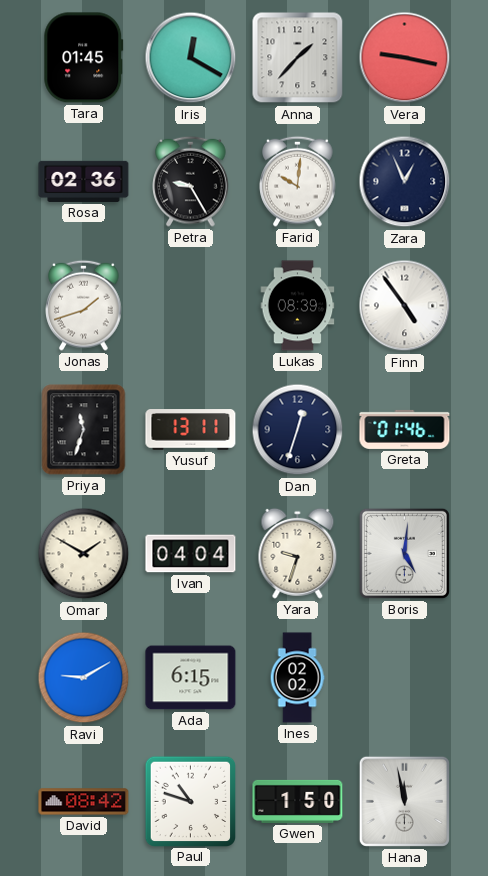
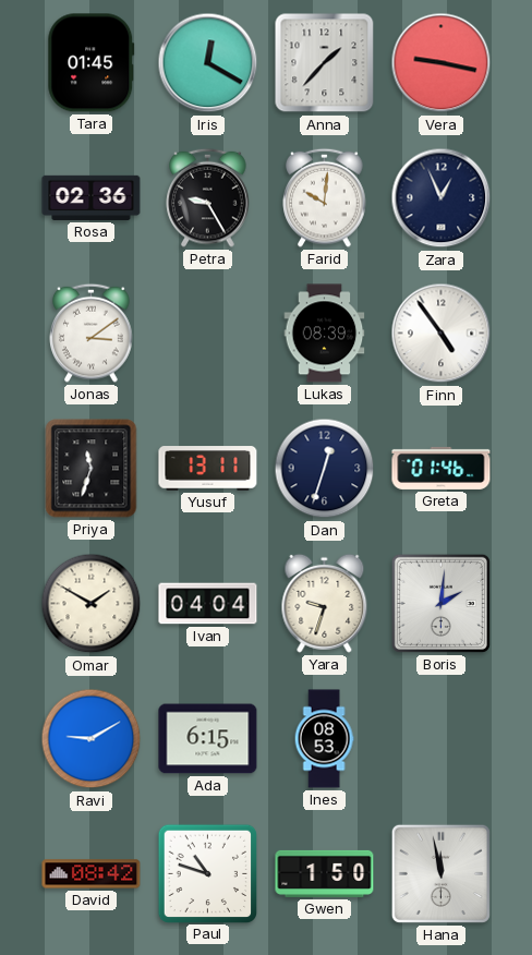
Jonas: 1:42 -> 3:09 (92, 333)
Boris: 5:01 -> 2:01 (440, 603)
Ines: 02:02 -> 08:53 (324, 739)
